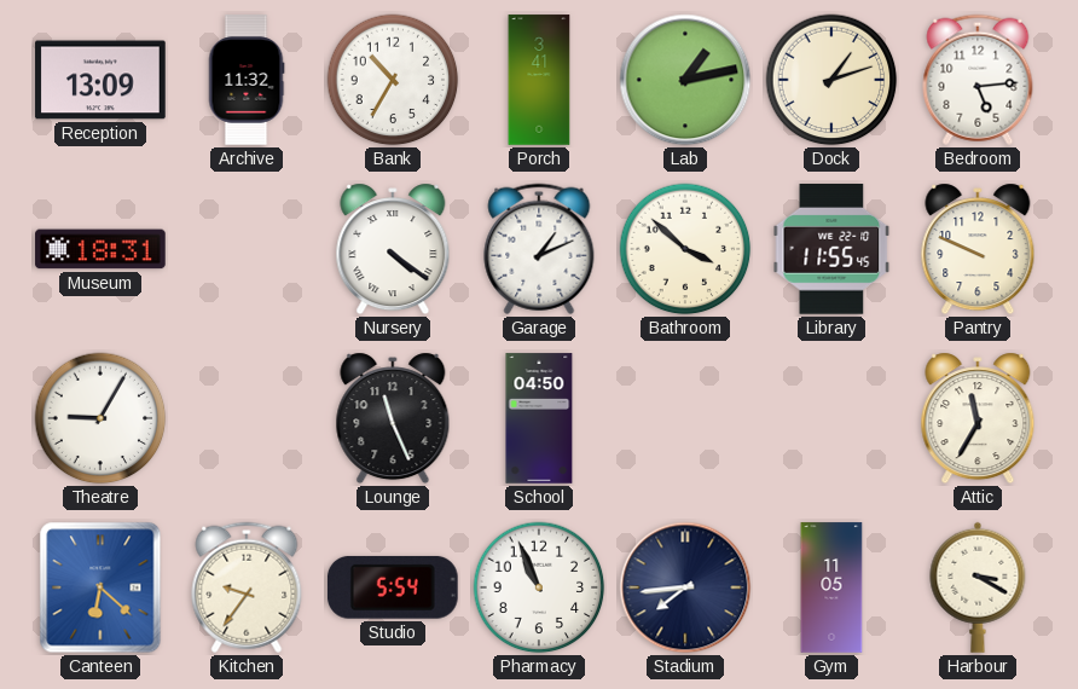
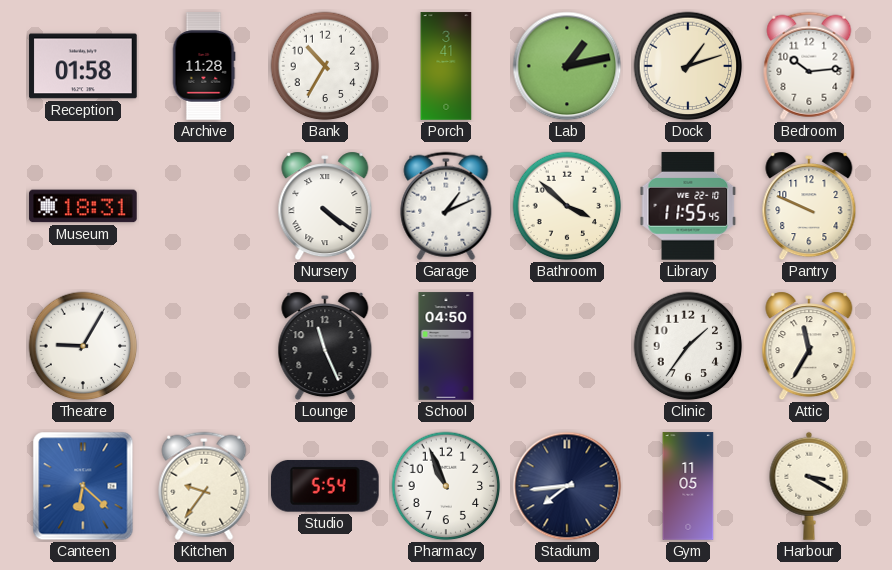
Reception: 13:09 -> 01:58 (83, 66)
Archive: 11:32 -> 11:28 (204, 66)
Bedroom: 5:14 -> 10:14 (809, 66)
Clinic: none -> 1:36 (688, 346)
